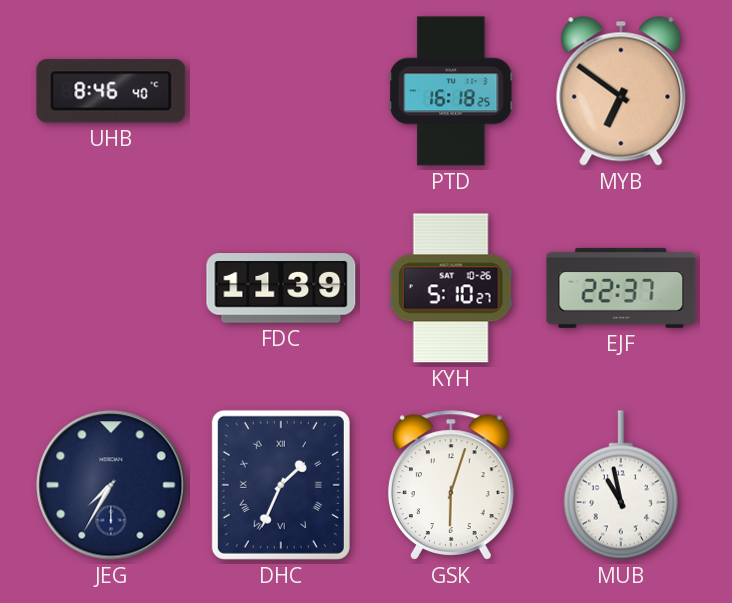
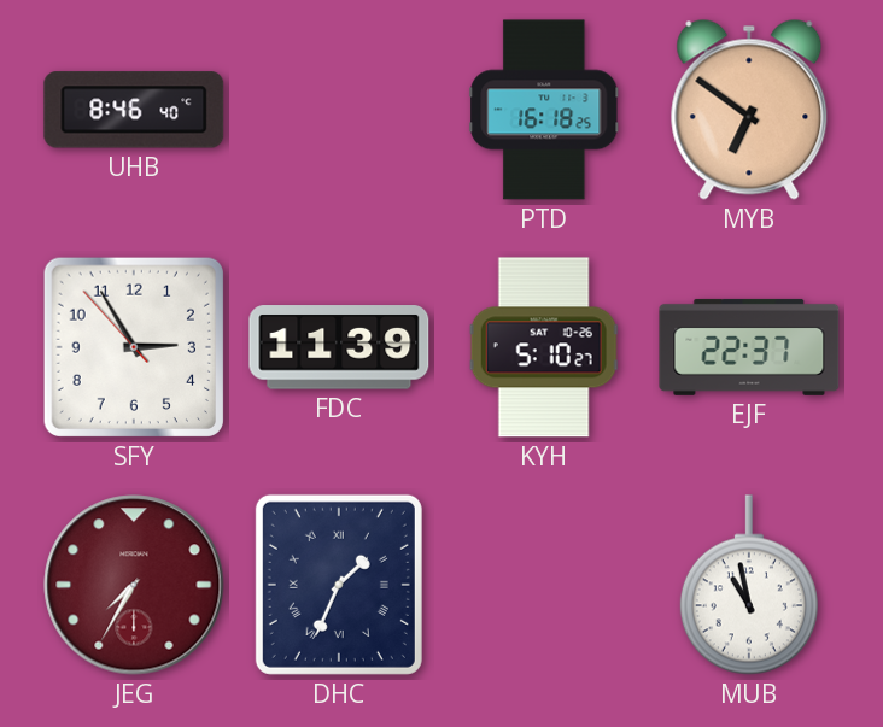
SFY: none -> 2:54 (134, 347)
JEG dial: navy -> burgundy (134, 585)
GSK: 6:03 -> none (451, 485)
